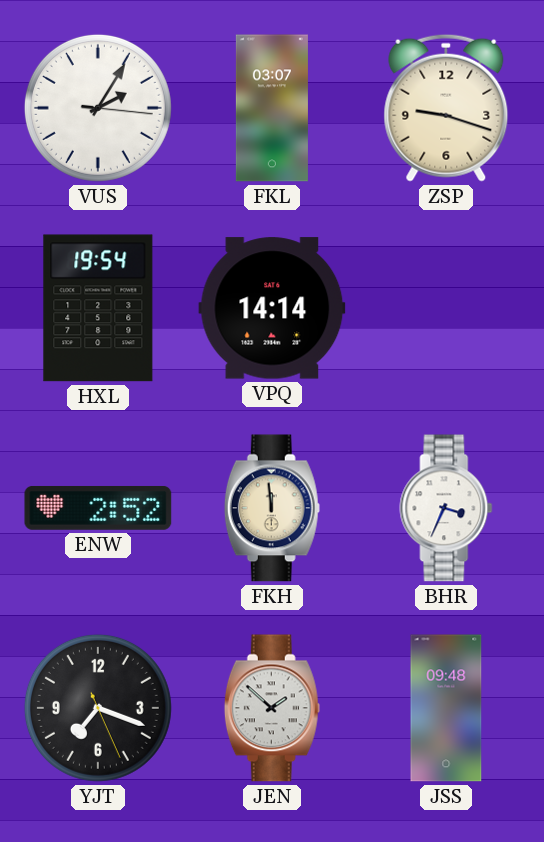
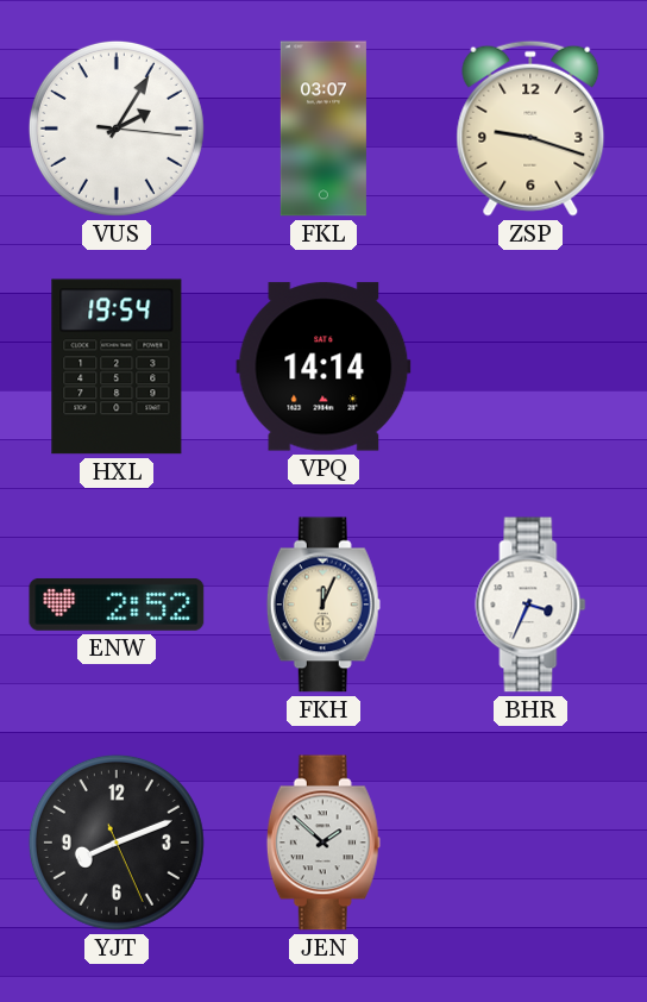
FKH: 11:59 -> 12:04 (323, 605)
YJT: 7:18 -> 8:11 (117, 843)
JSS: 09:48 -> none (446, 708)
